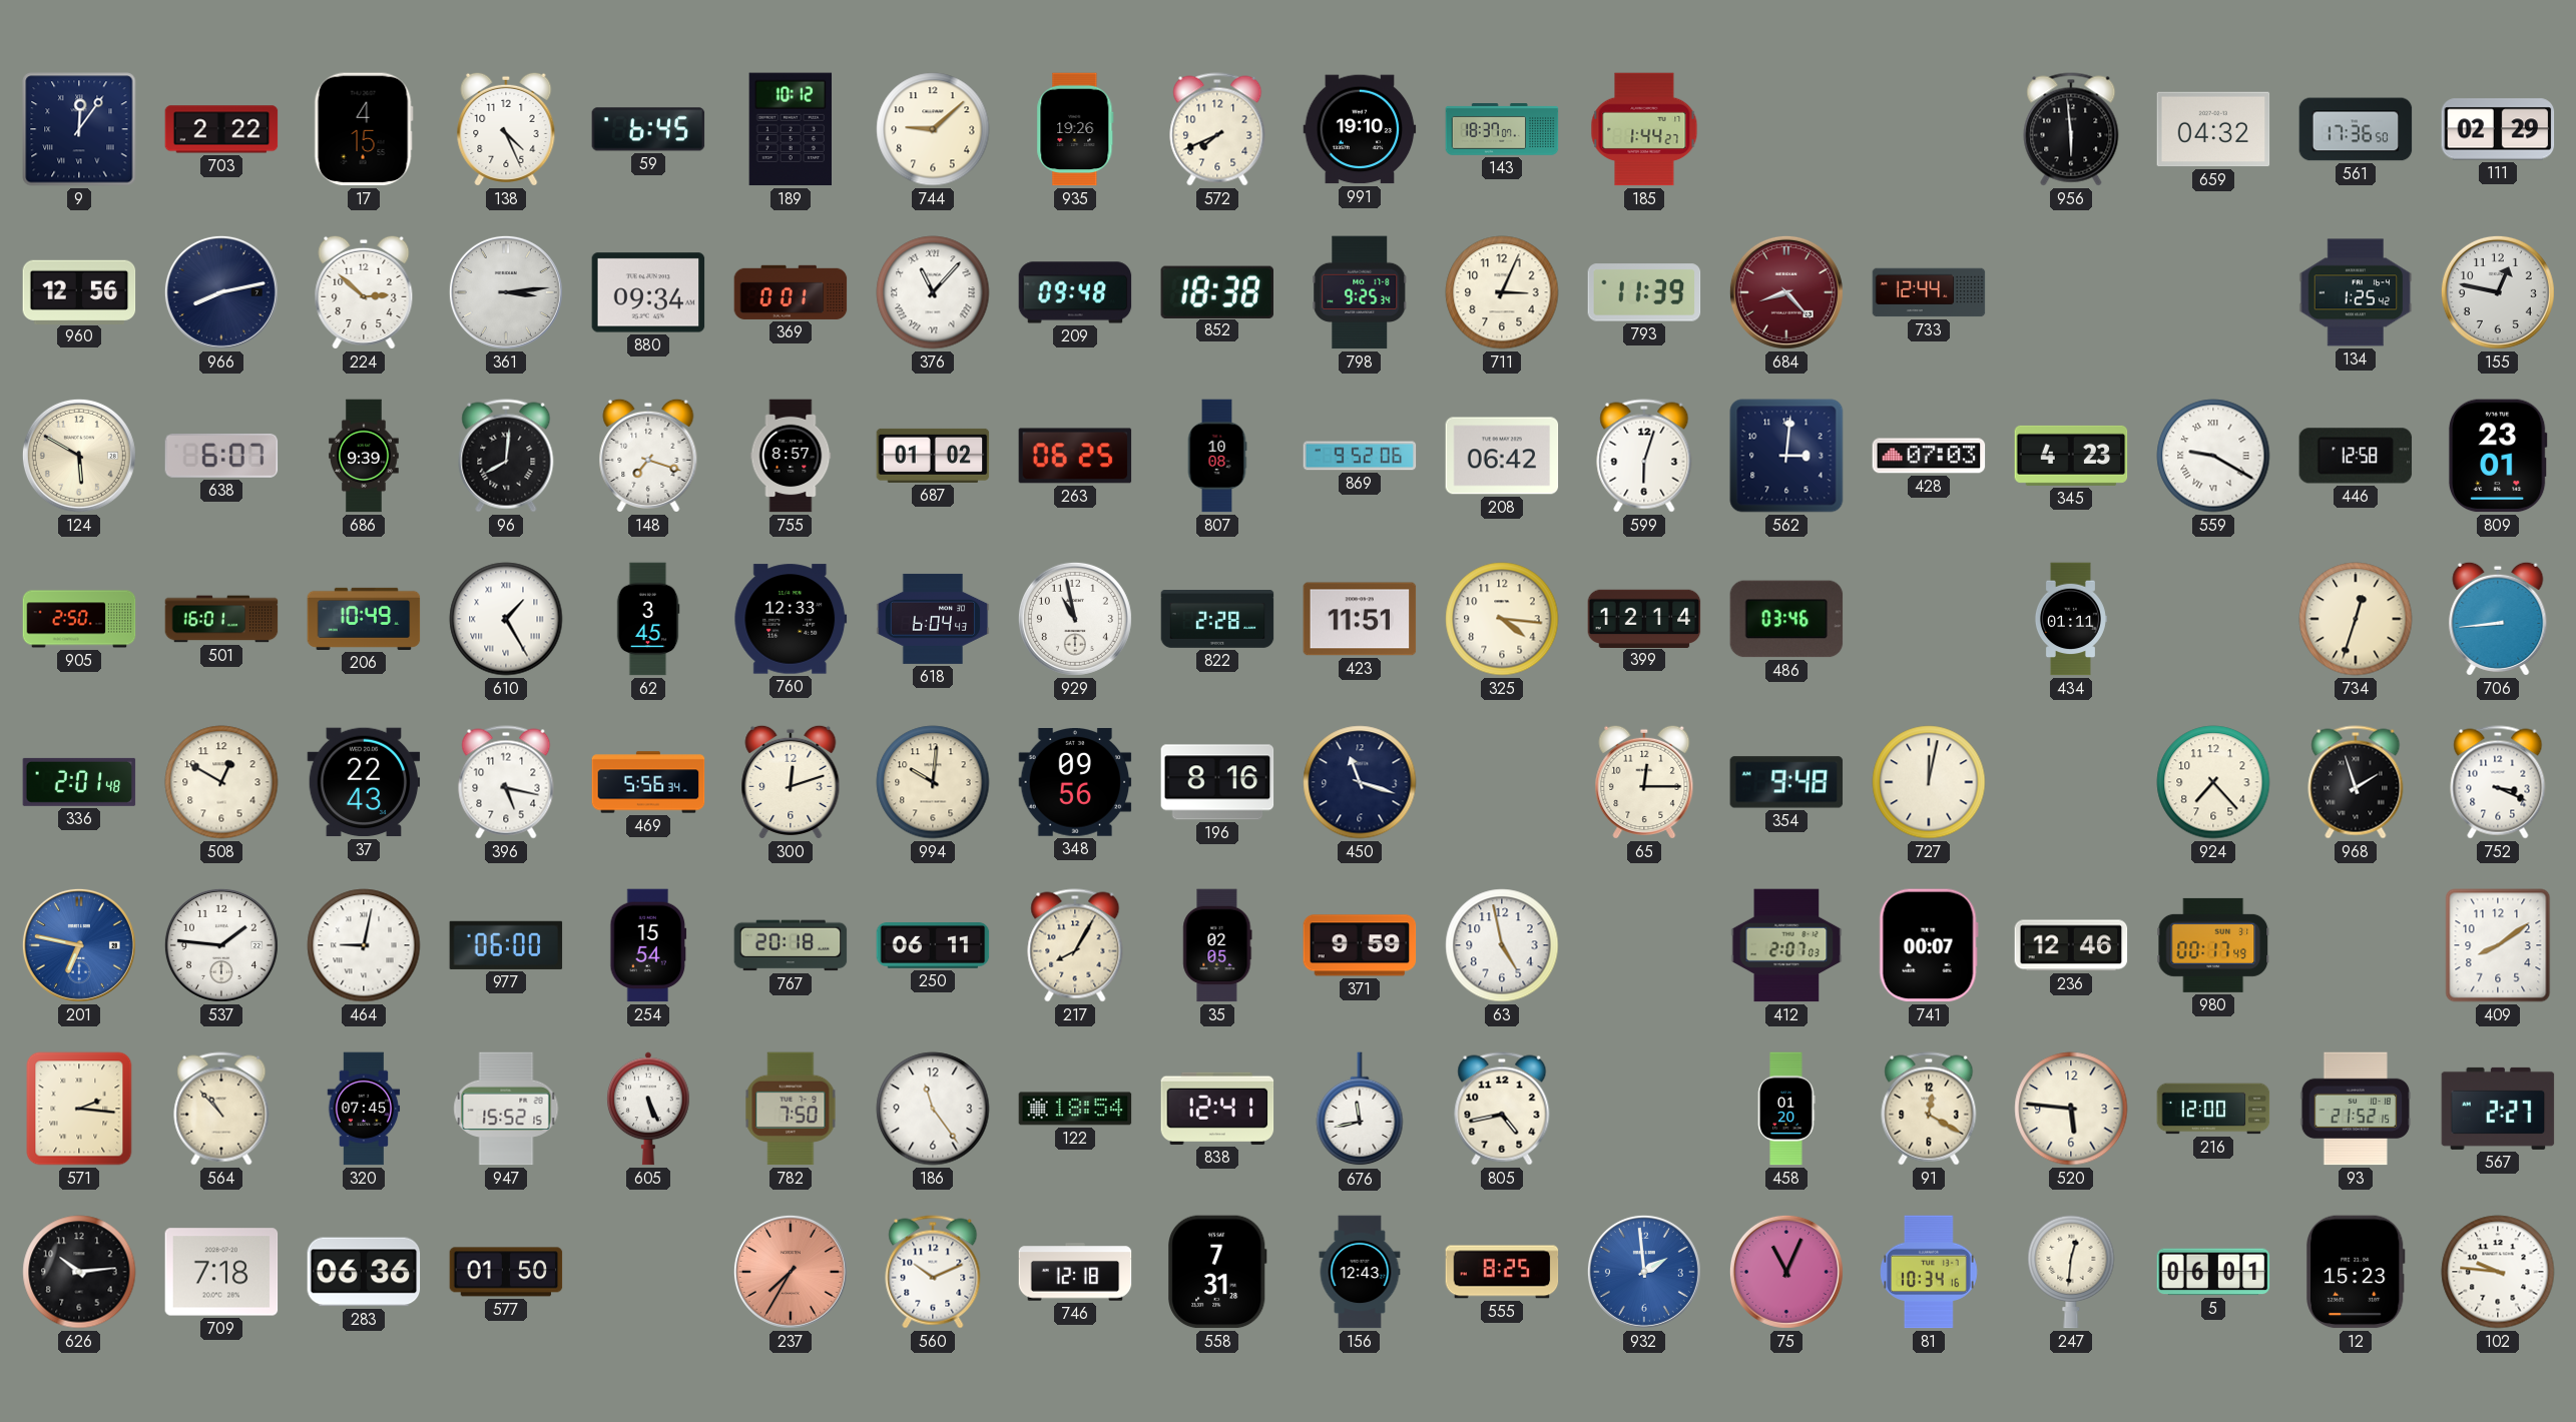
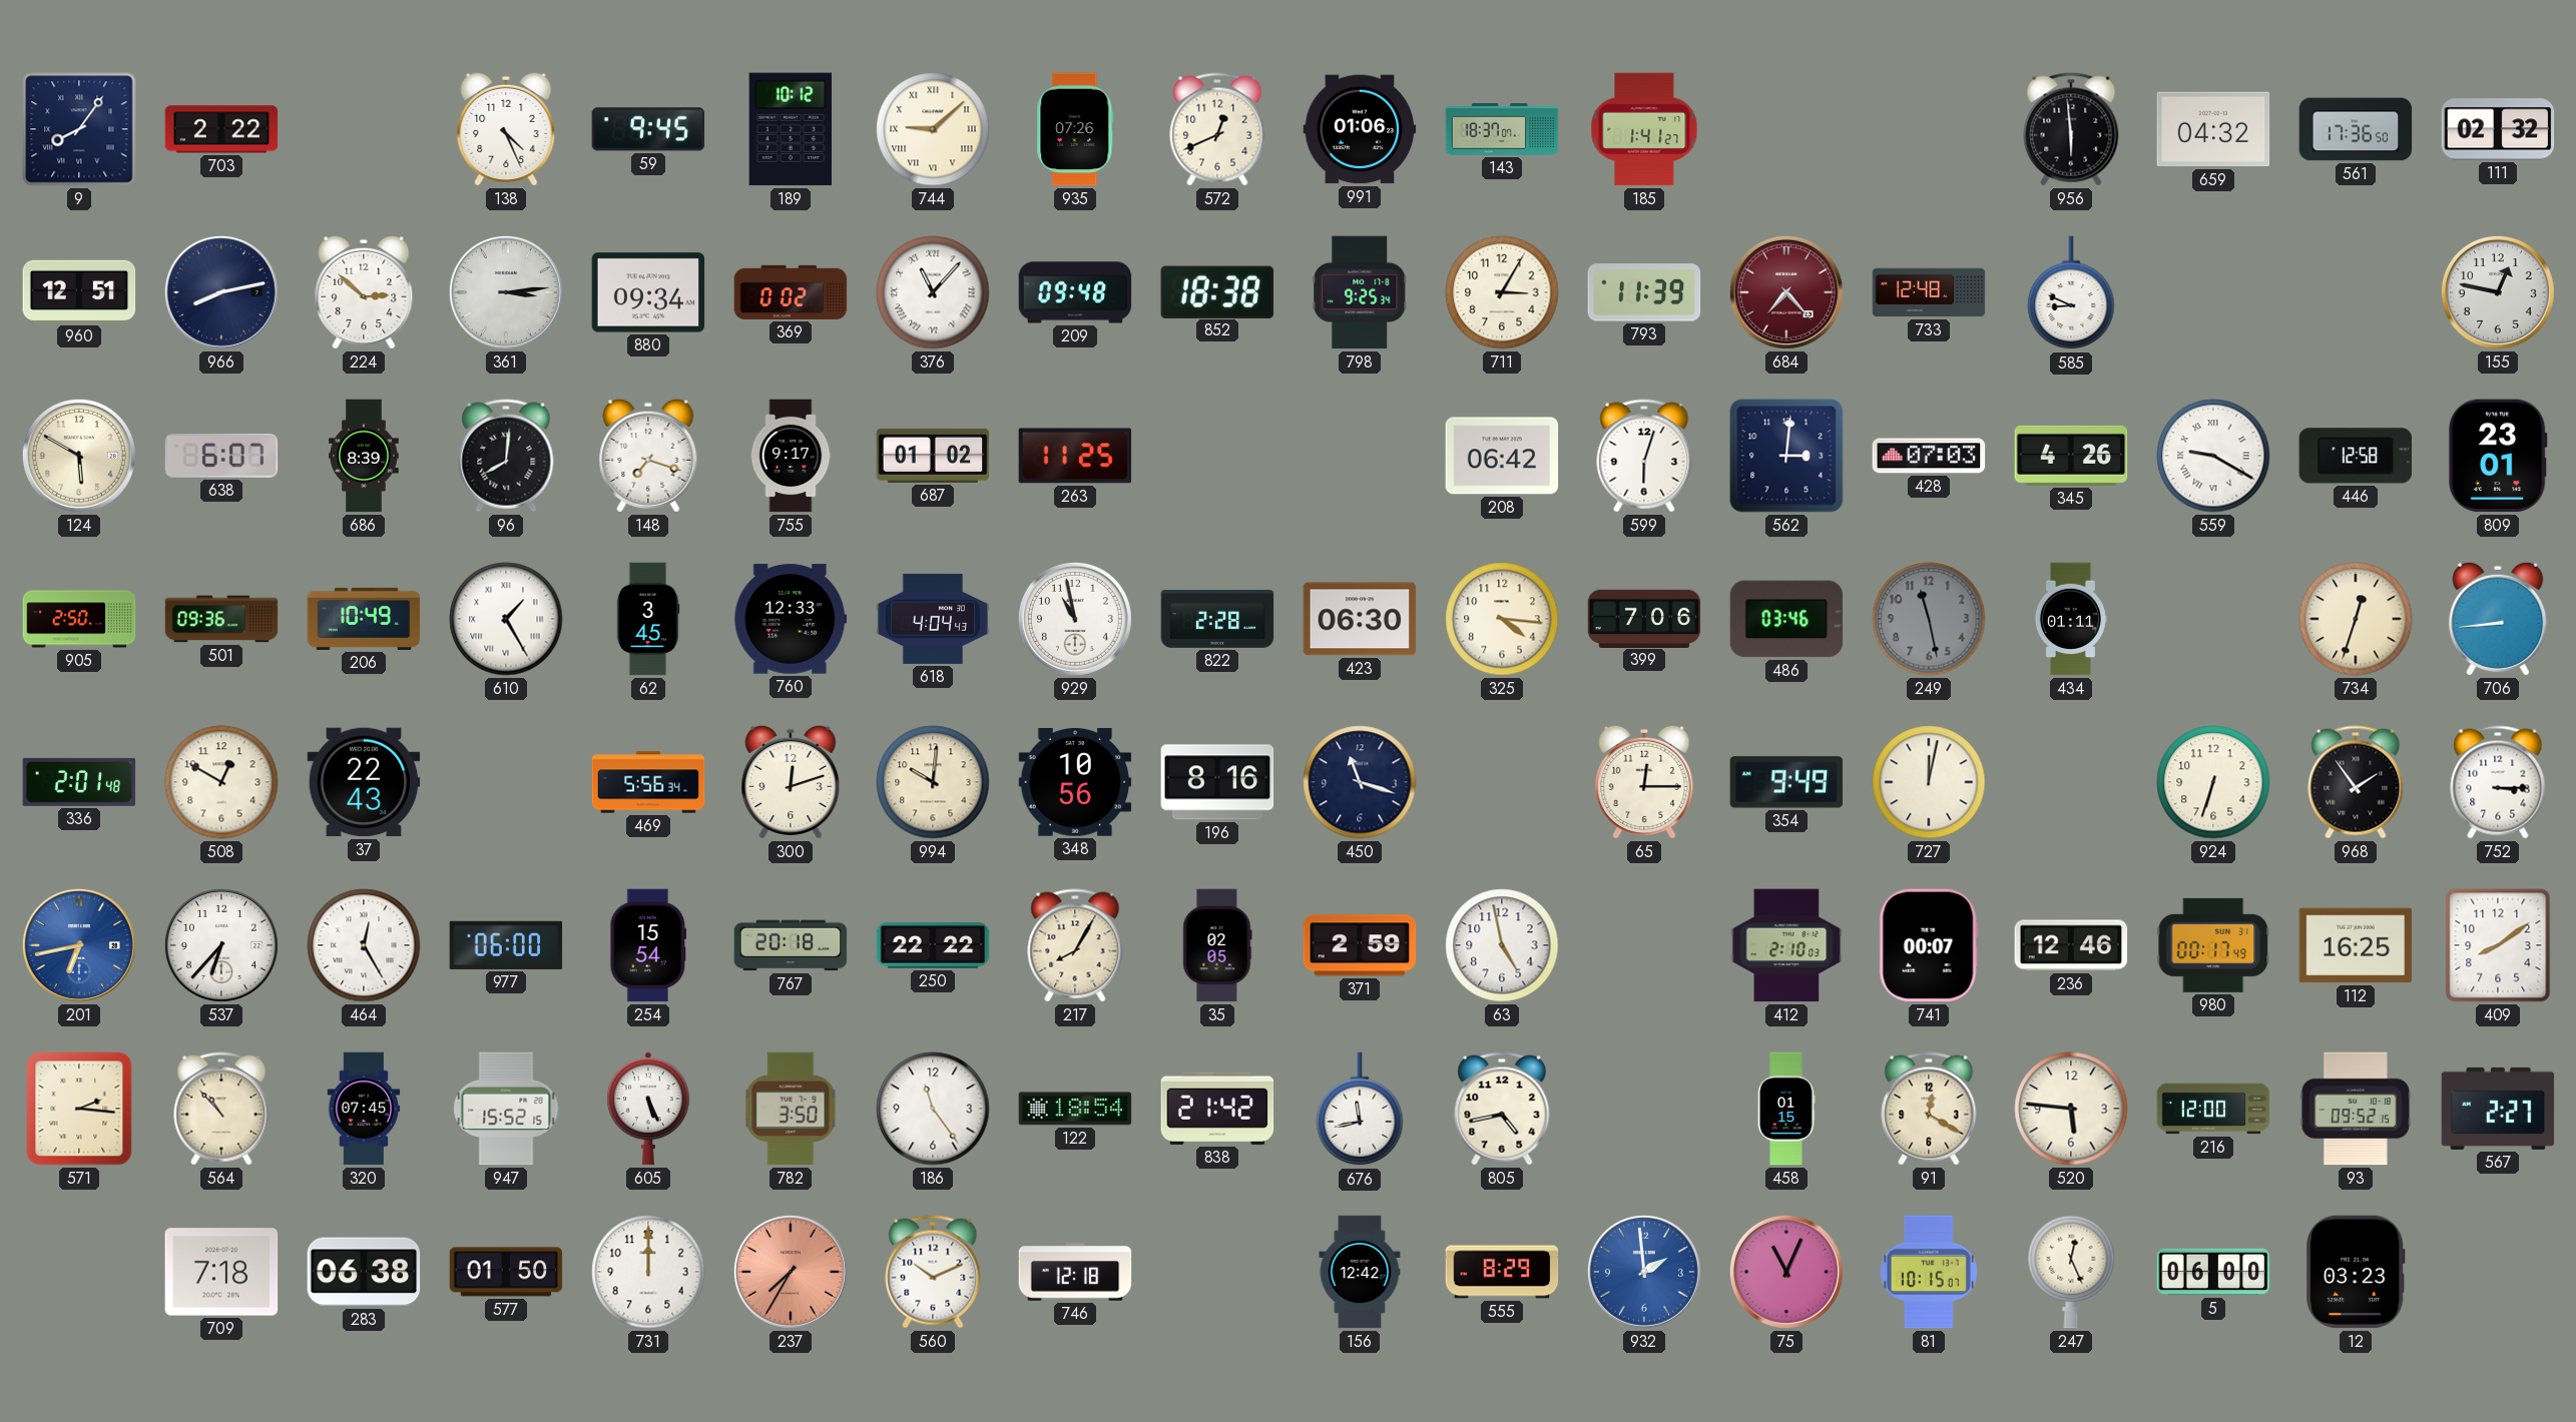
9: 12:06 -> 8:06 (79, 129)
17: 4:15 -> none (364, 129)
59: 6:45 -> 9:45 (648, 129)
744 numerals: Arabic -> Roman (933, 129)
935: 19:26 -> 07:26 (1075, 129)
572: 7:41 -> 12:41 (1217, 129)
991: 19:10 -> 01:06 (1360, 129)
185: 1:44 -> 1:41 (1644, 129)
111: 02:29 -> 02:32 (2498, 129)
960: 12:56 -> 12:51 (79, 291)
369: 0:01 -> 0:02 (791, 292)
711: 3:04 -> 3:05 (1502, 292)
684: 8:23 -> 7:23 (1786, 292)
733: 12:44 -> 12:48 (1929, 292)
585: none -> 8:49 (2071, 293)
134: 1:25 -> none (2356, 292)
686: 9:39 -> 8:39 (365, 456)
755: 8:57 -> 9:17 (791, 456)
263: 06:25 -> 11:25 (1075, 456)
807: 10:08 -> none (1217, 456)
869: 9:52 -> none (1360, 456)
345: 4:23 -> 4:26 (2071, 456)
501: 16:01 -> 09:36 (221, 619)
618: 6:04 -> 4:04 (933, 619)
423: 11:51 -> 06:30 (1360, 619)
399: 12:14 -> 7:06 (1644, 618)
249: none -> 11:28 (1929, 619)
396: 5:17 -> none (506, 782)
348: 09:56 -> 10:56 (1075, 783)
354: 9:48 -> 9:49 (1786, 782)
924: 7:23 -> 6:33 (2213, 782)
968: 1:57 -> 1:54 (2356, 782)
752: 3:19 -> 3:15 (2498, 782)
201: 6:47 -> 6:43 (79, 945)
537: 1:46 -> 6:37 (221, 945)
464: 9:02 -> 12:25 (364, 945)
250: 06:11 -> 22:22 (933, 946)
371: 9:59 -> 2:59 (1360, 945)
412: 2:07 -> 2:10 (1786, 945)
112: none -> 16:25 (2356, 945)
782: 7:50 -> 3:50 (791, 1109)
838: 12:41 -> 21:42 (1217, 1109)
458: 01:20 -> 01:15 (1786, 1109)
93: 21:52 -> 09:52 (2356, 1109)
626: 10:14 -> none (79, 1272)
283: 06:36 -> 06:38 (364, 1272)
731: none -> 12:00 (648, 1272)
558: 7:31 -> none (1217, 1272)
156: 12:43 -> 12:42 (1360, 1272)
555: 8:25 -> 8:29 (1502, 1272)
81: 10:34 -> 10:15 (1929, 1272)
247: 12:31 -> 12:26 (2071, 1272)
5: 06:01 -> 06:00 (2213, 1272)
12: 15:23 -> 03:23 (2356, 1272)
102: 9:46 -> none (2498, 1272)
